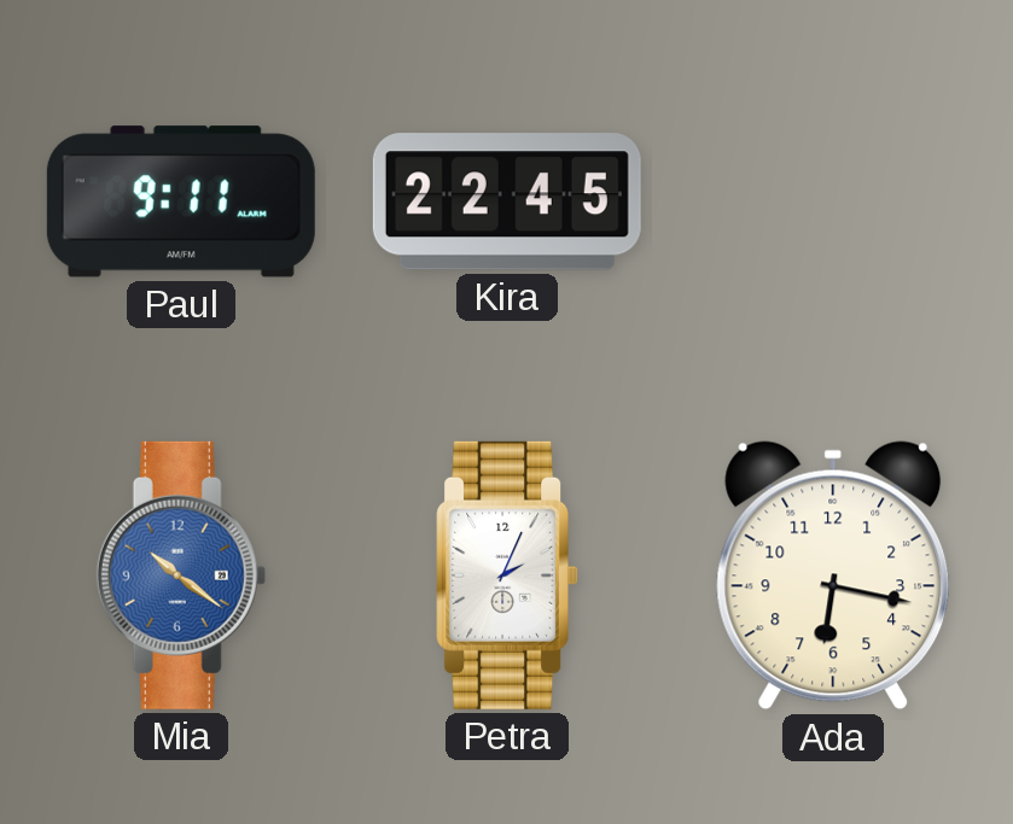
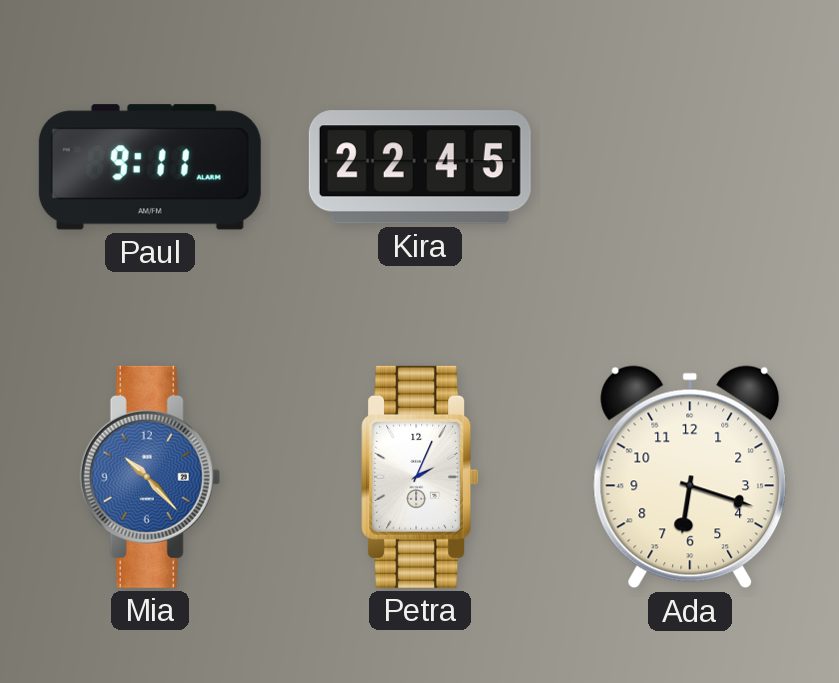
Mia: 10:21 -> 10:23 (150, 477)
Ada: 6:17 -> 6:18 (690, 477)
